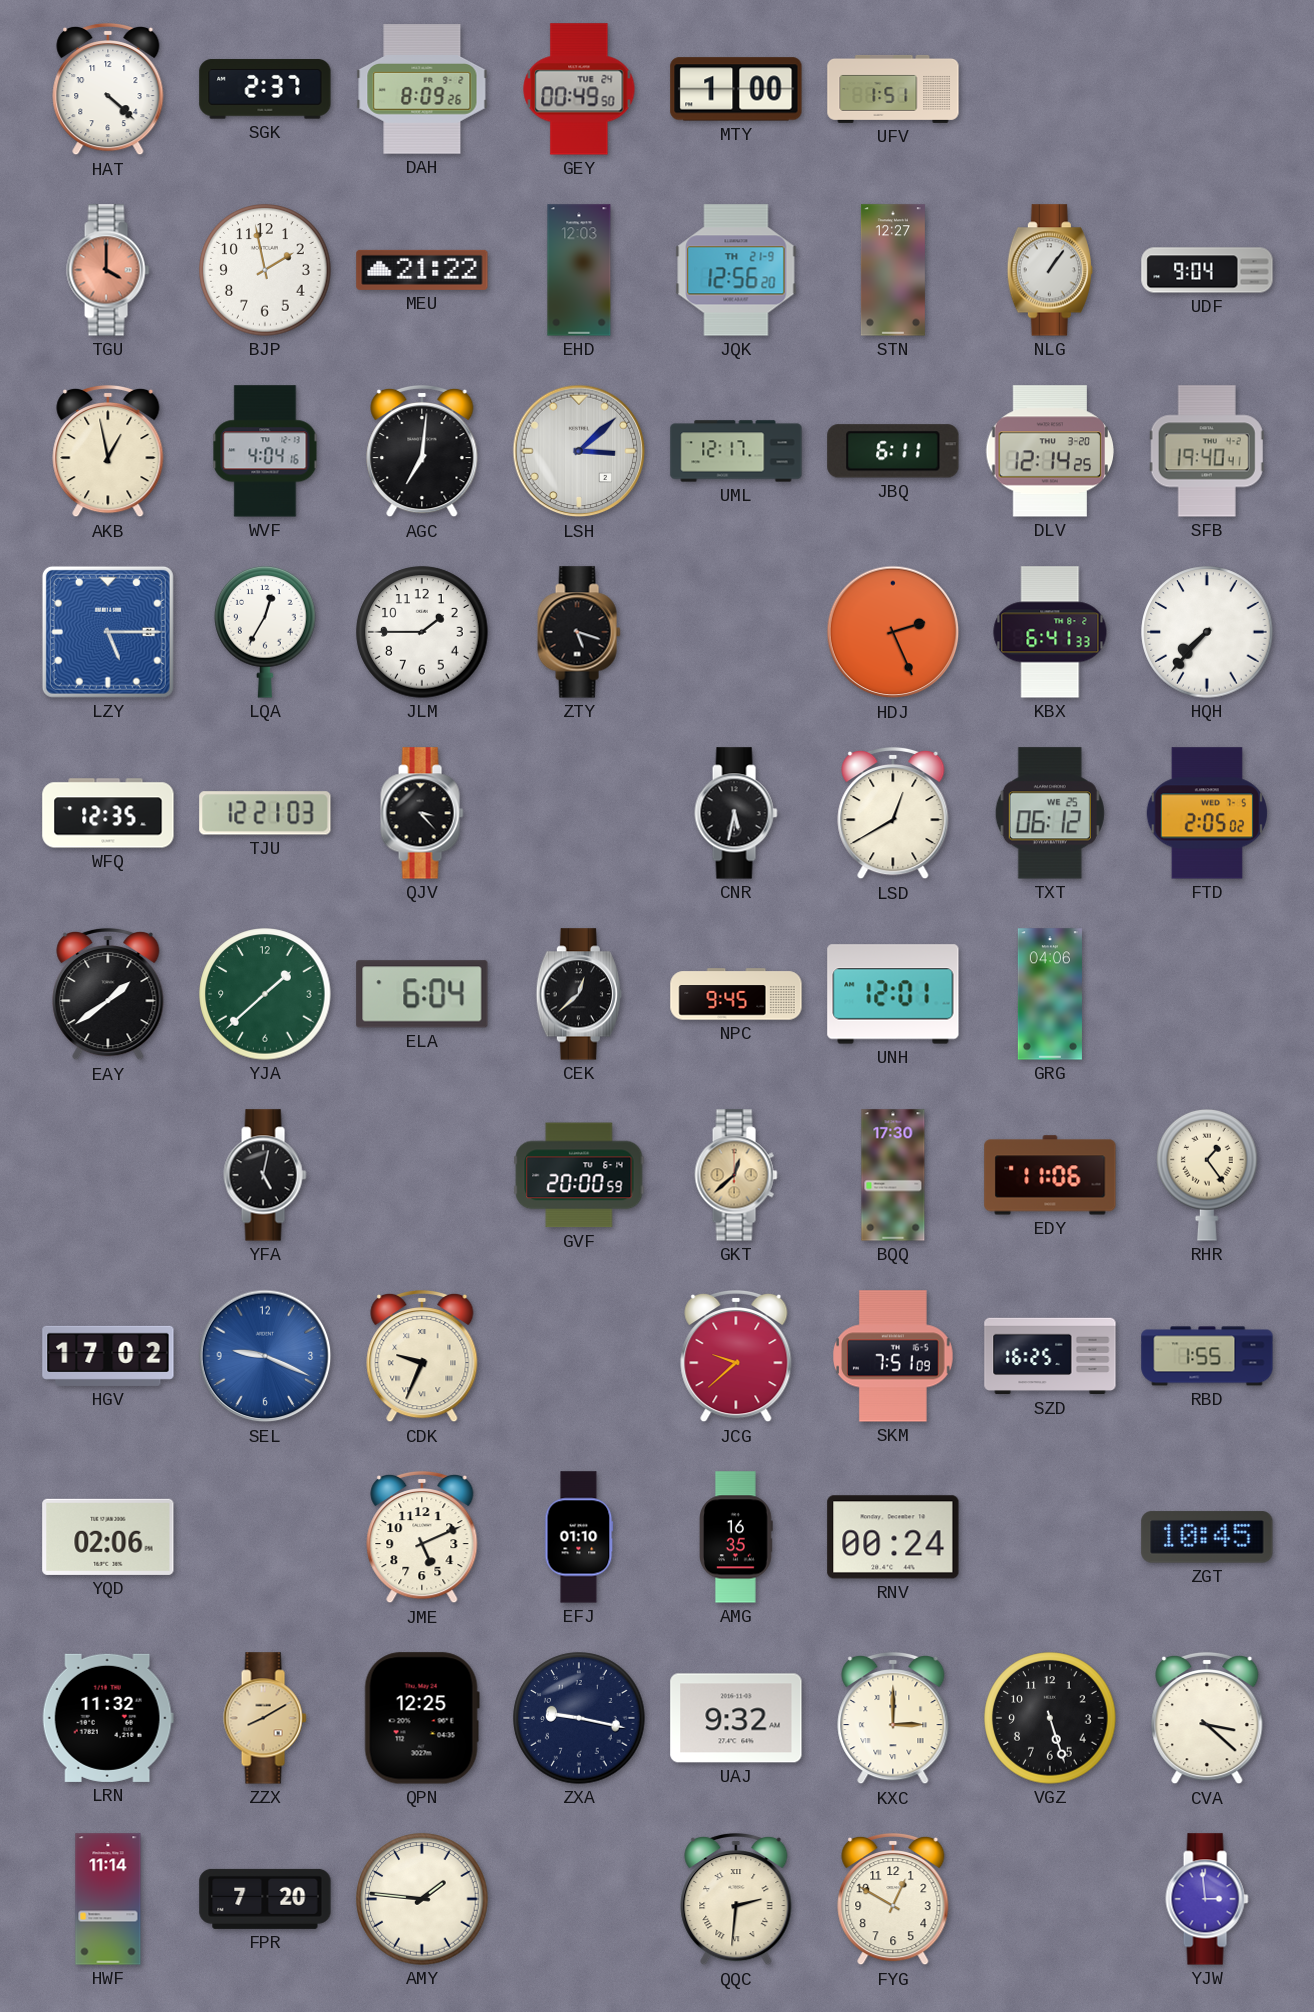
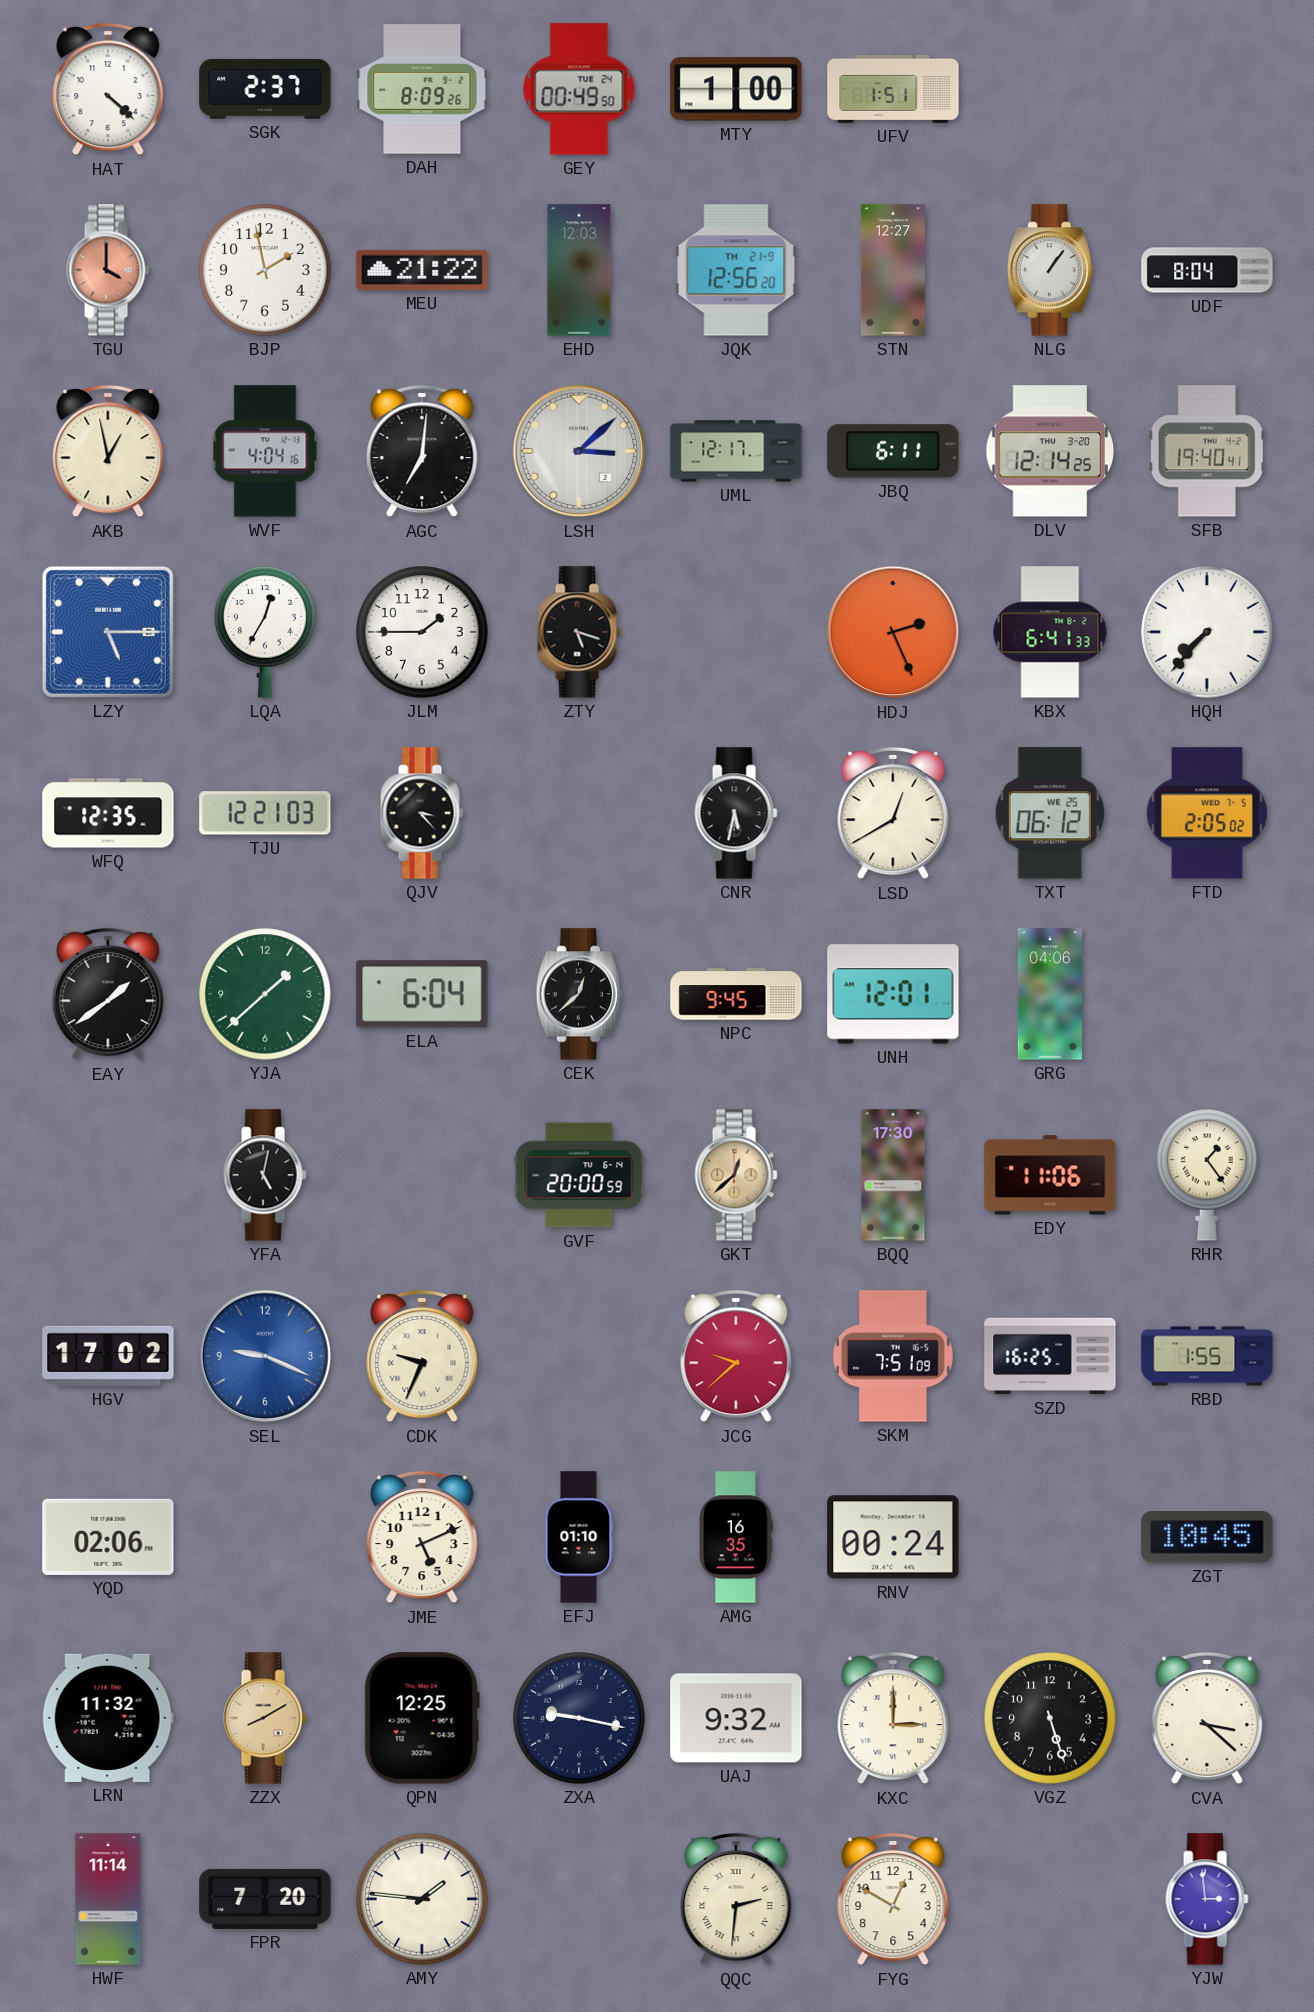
UDF: 9:04 -> 8:04 (1207, 270)
